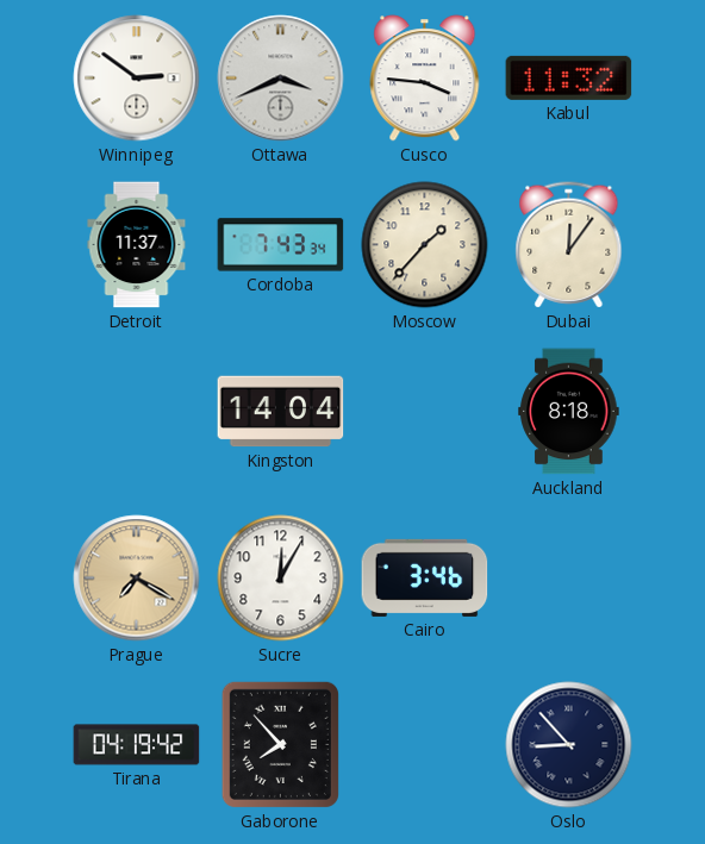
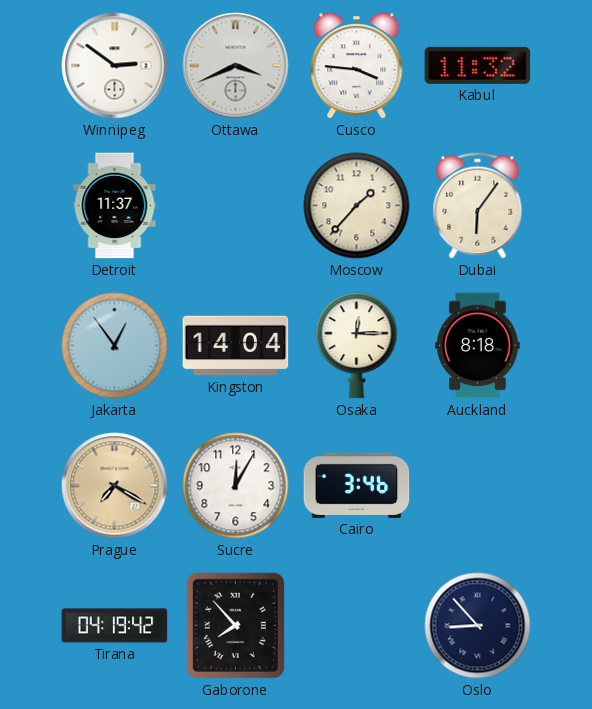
Cordoba: 7:43 -> none (281, 245)
Dubai: 12:06 -> 6:06 (478, 206)
Jakarta: none -> 12:54 (115, 346)
Osaka: none -> 12:15 (357, 346)
